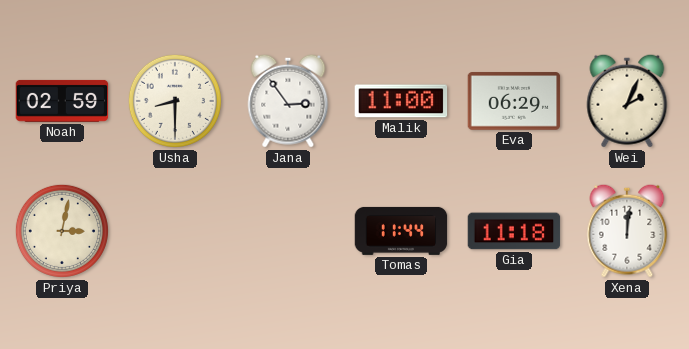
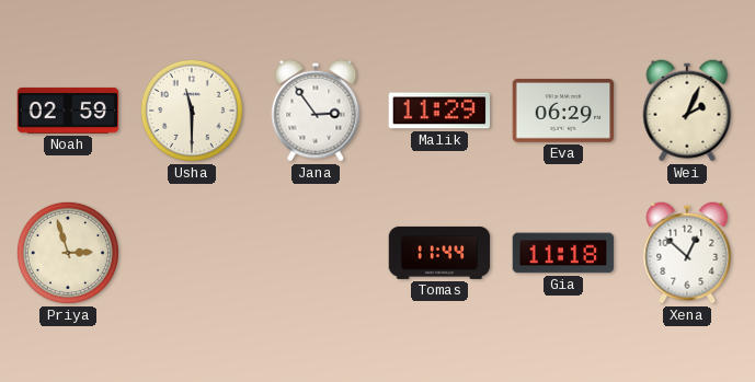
Usha: 8:30 -> 11:30 (192, 111)
Malik: 11:00 -> 11:29 (439, 111)
Priya: 3:02 -> 2:57 (68, 253)
Xena: 12:01 -> 12:52 (687, 253)
